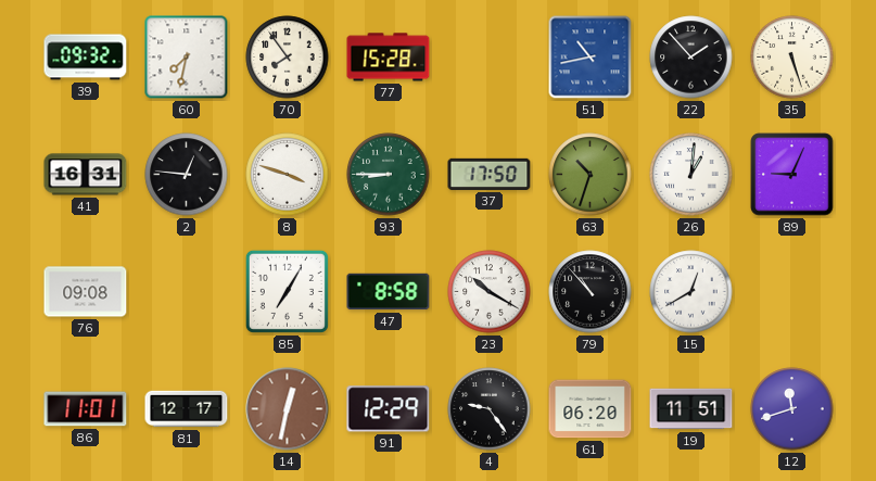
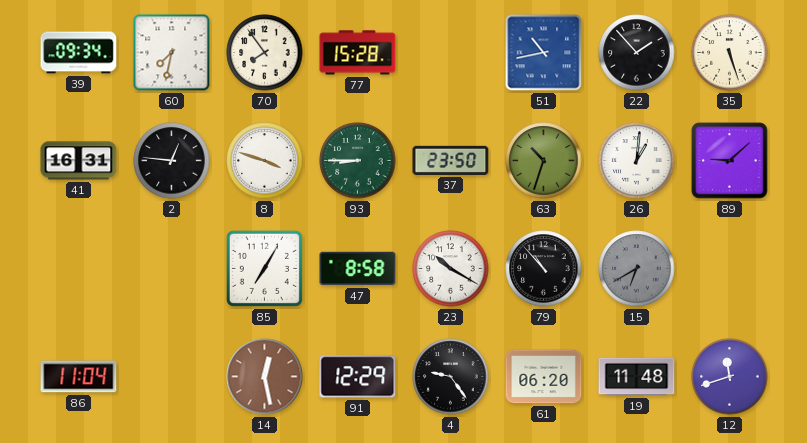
39: 09:32 -> 09:34 (79, 53)
37: 17:50 -> 23:50 (451, 160)
89: 9:04 -> 9:08 (730, 161)
76: 09:08 -> none (86, 292)
15: 12:40 -> 6:40 (637, 269)
15 dial: white -> grey (637, 269)
86: 11:01 -> 11:04 (79, 377)
81: 12:17 -> none (187, 409)
14: 12:32 -> 12:28 (265, 377)
19: 11:51 -> 11:48 (637, 377)
